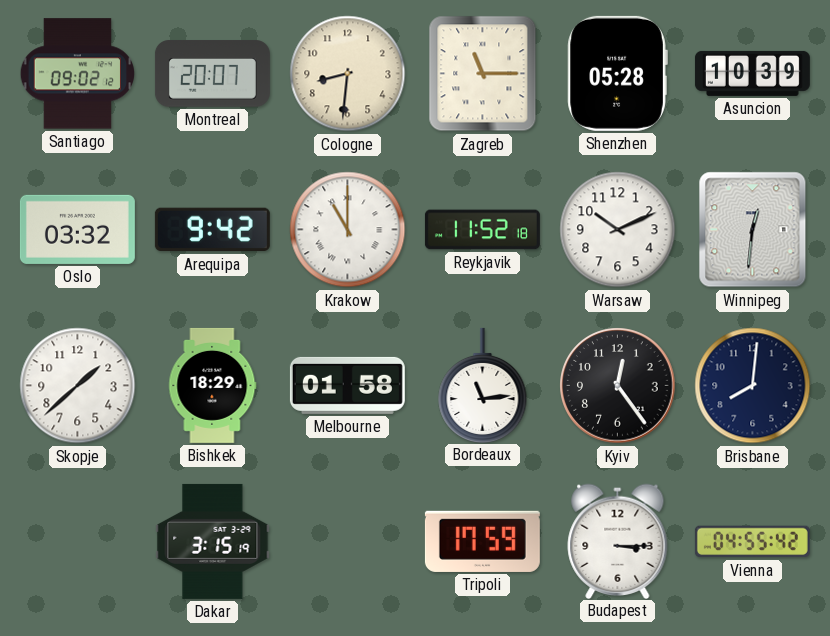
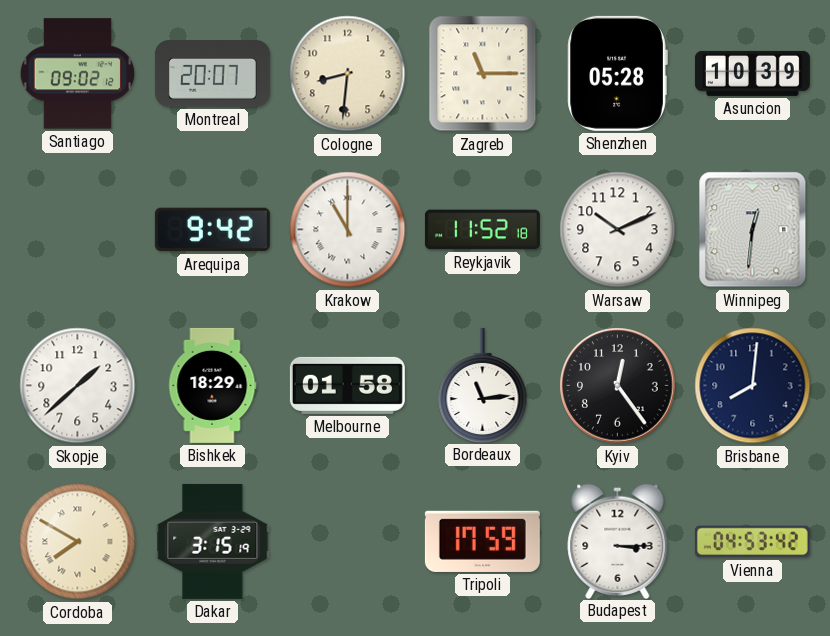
Oslo: 03:32 -> none (77, 229)
Cordoba: none -> 7:50 (78, 542)
Vienna: 04:55 -> 04:53 (752, 542)
